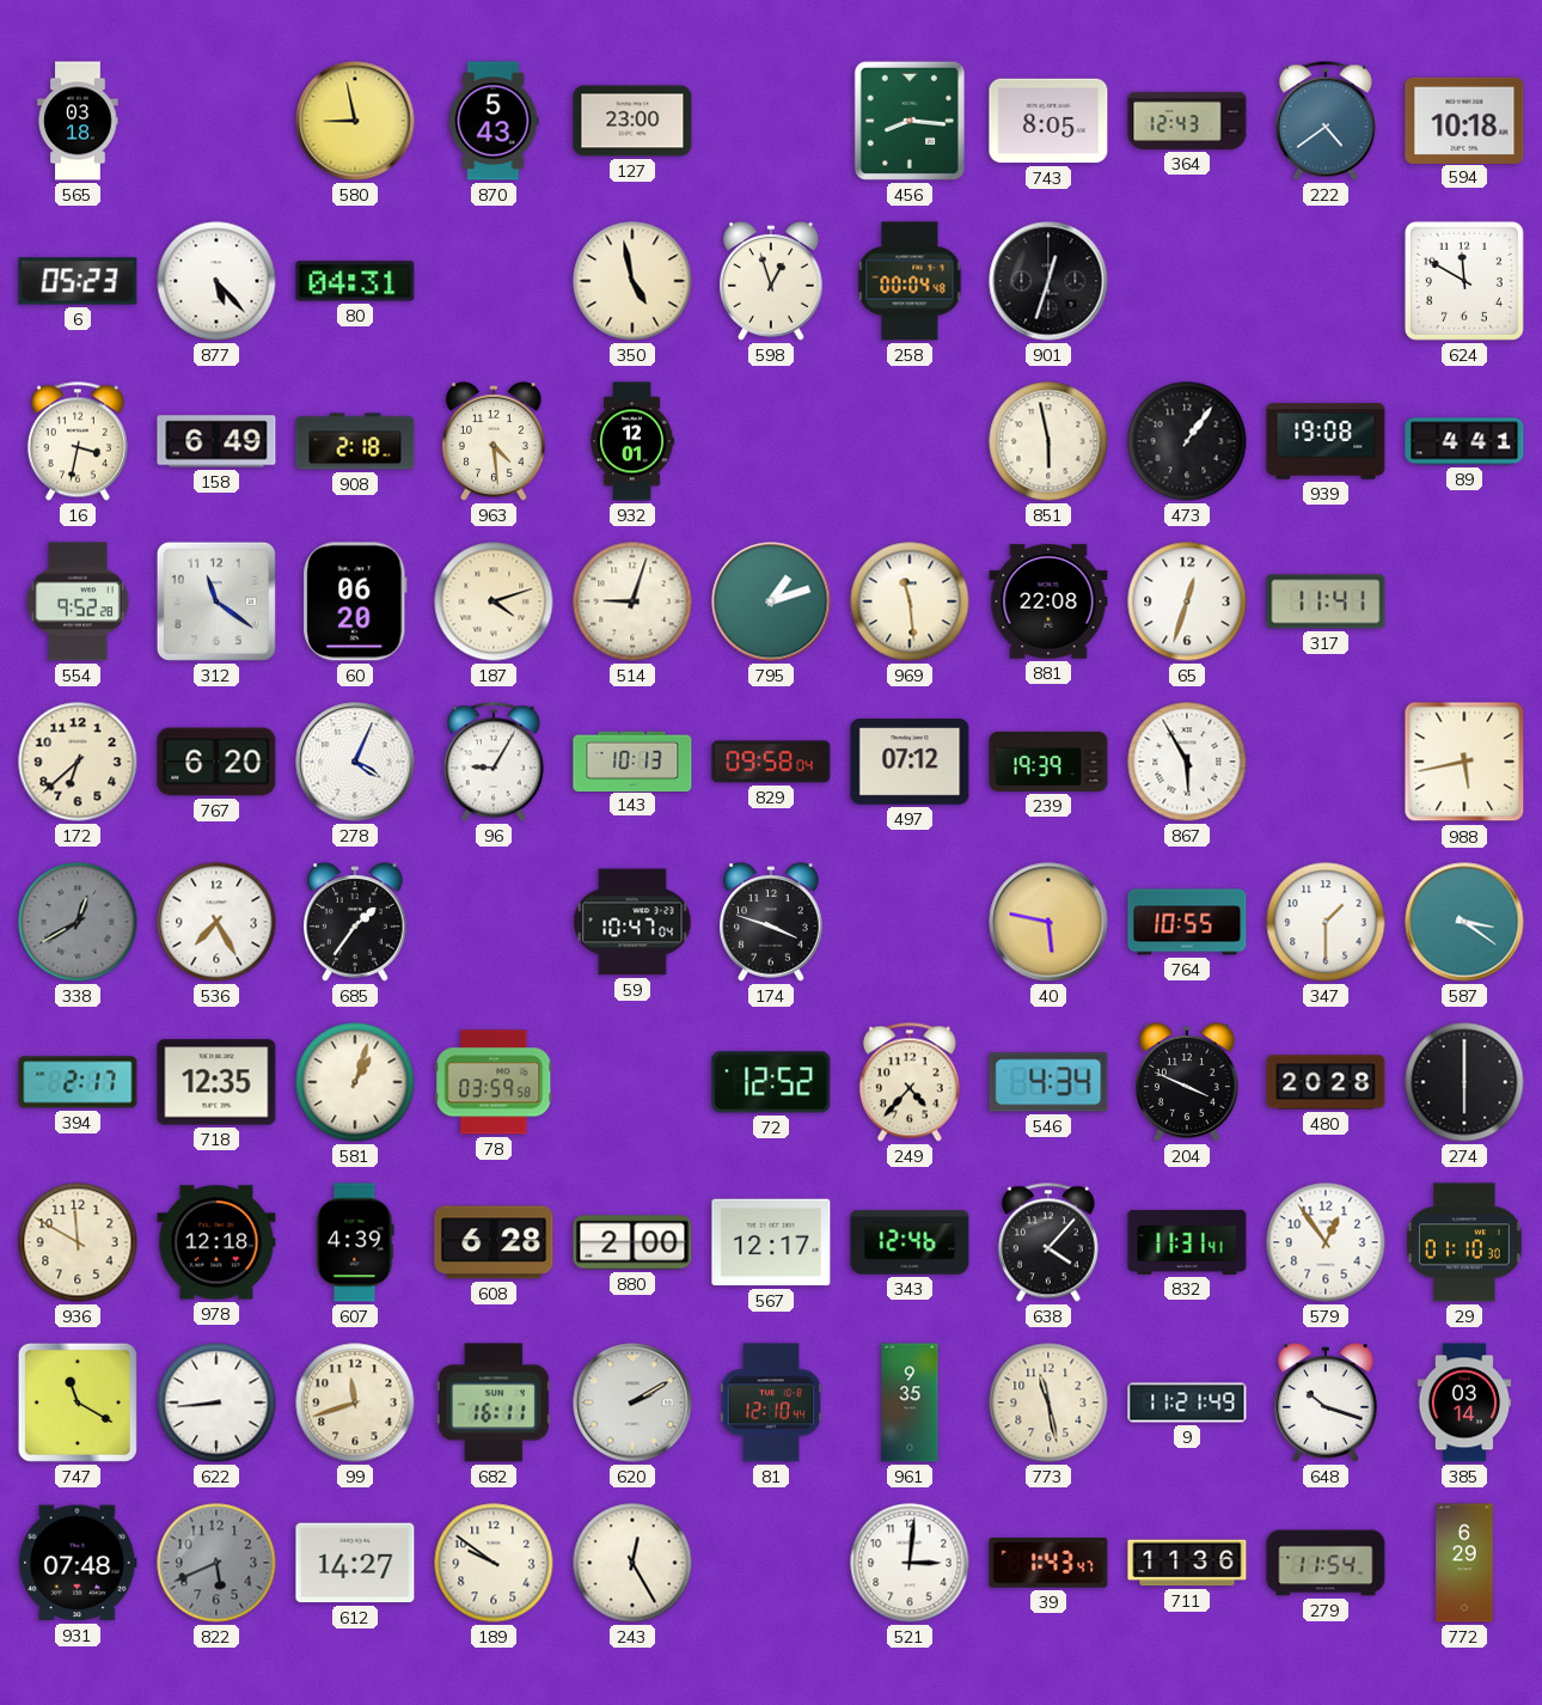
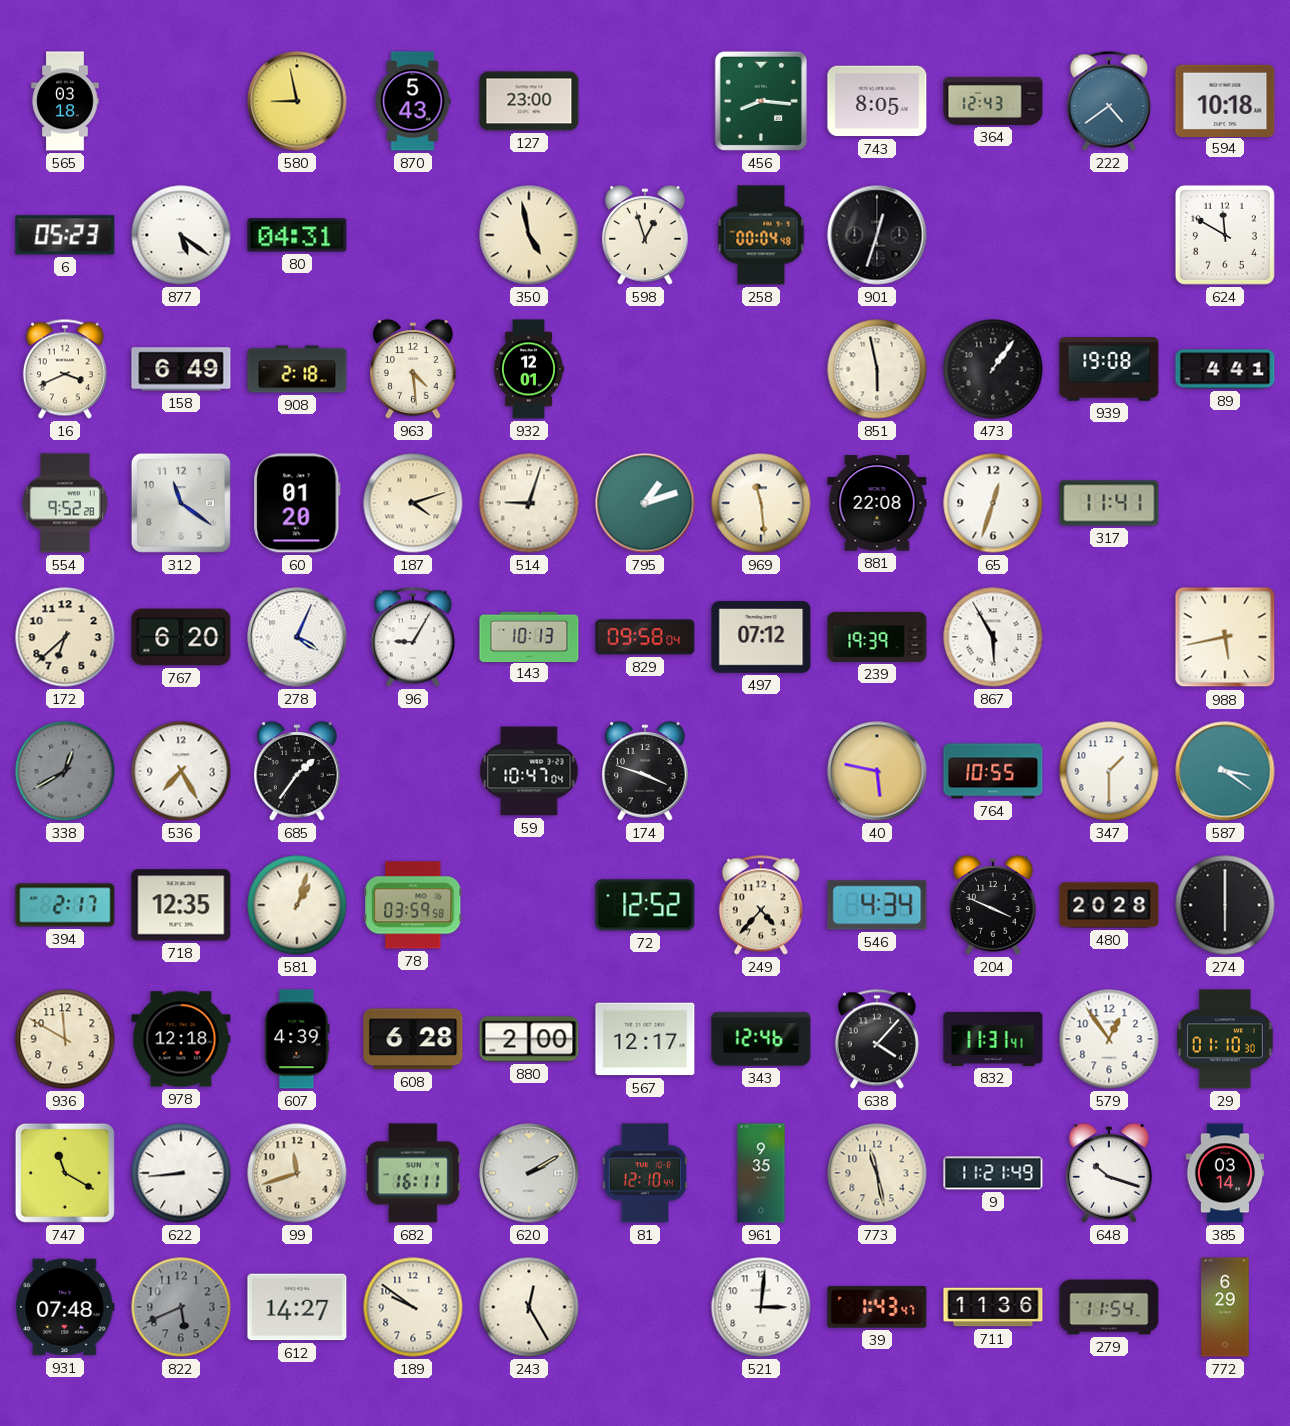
877: 5:23 -> 5:21 (181, 235)
16: 3:32 -> 3:41 (65, 369)
60: 06:20 -> 01:20 (297, 503)
